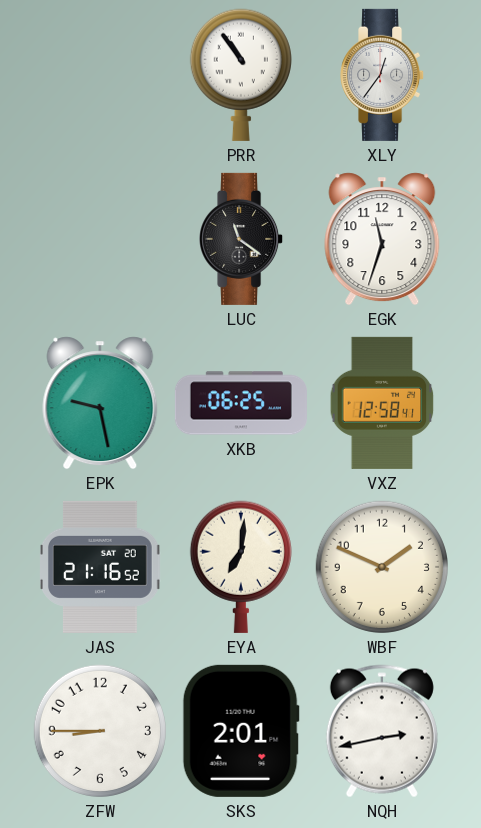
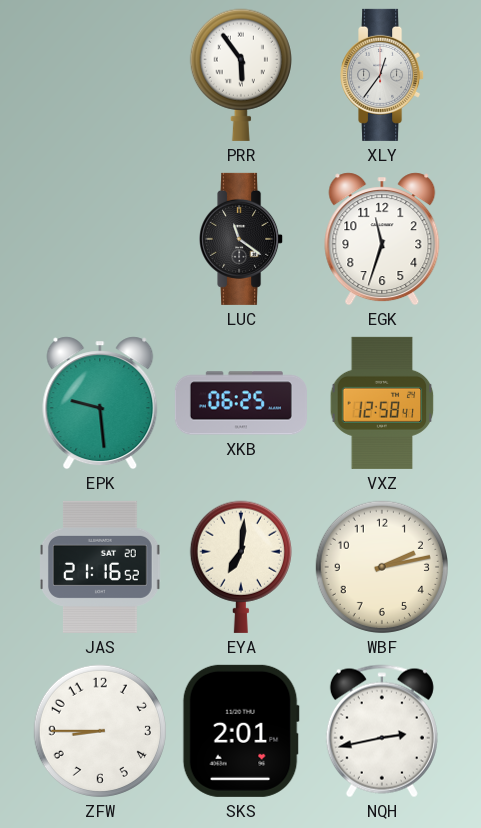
PRR: 10:54 -> 5:54 (241, 75)
EPK: 9:28 -> 9:29 (100, 403)
WBF: 1:49 -> 2:13 (382, 567)
